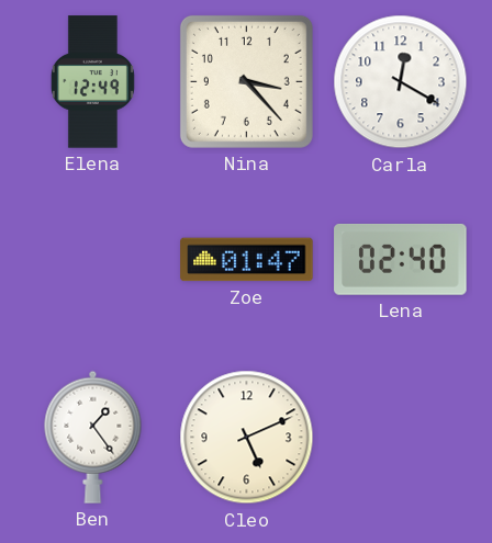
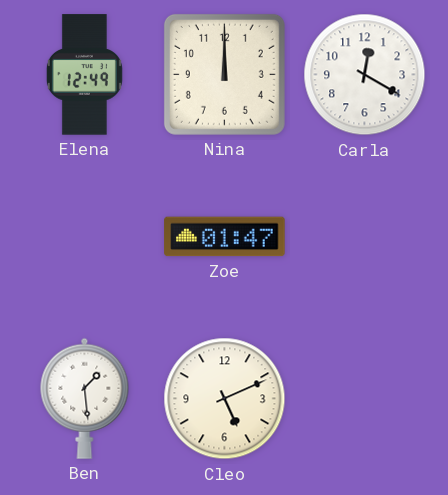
Nina: 3:23 -> 12:00 (224, 74)
Lena: 02:40 -> none (401, 259)
Ben: 1:24 -> 1:29 (85, 398)
